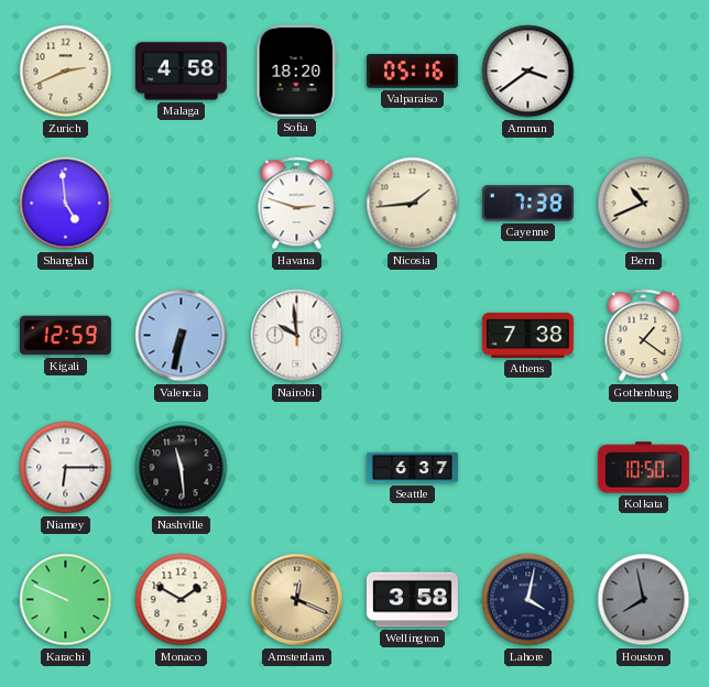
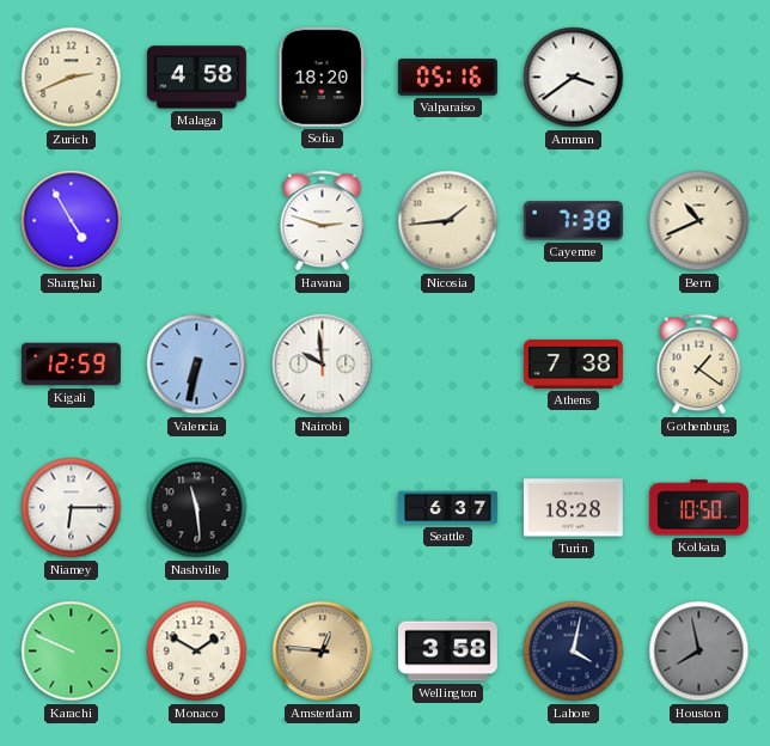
Shanghai: 4:59 -> 4:55 (72, 221)
Turin: none -> 18:28 (573, 508)
Amsterdam: 12:19 -> 12:46 (323, 652)
